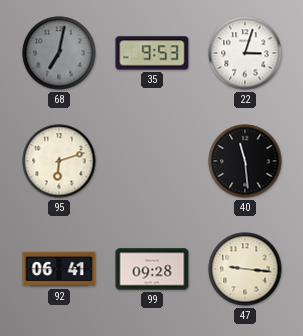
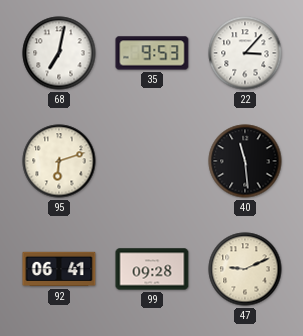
68 dial: grey -> white (59, 53)
22: 3:03 -> 3:07 (245, 53)
47: 9:16 -> 9:11 (245, 269)
